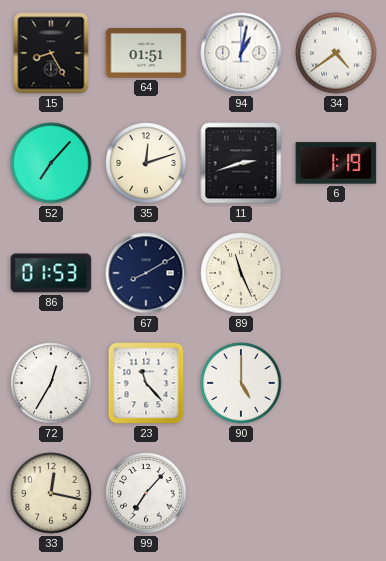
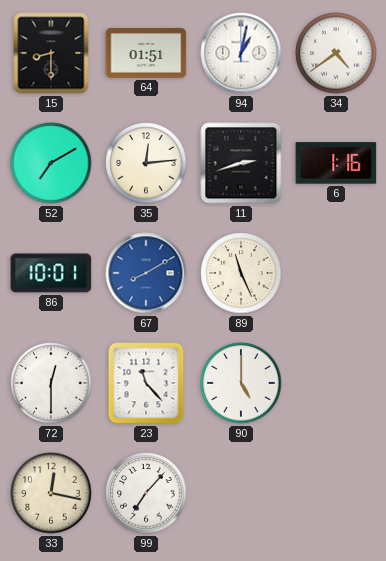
15: 8:25 -> 8:30 (51, 53)
52: 7:07 -> 7:10 (51, 163)
35: 12:12 -> 12:14 (146, 163)
6: 1:19 -> 1:16 (336, 163)
86: 01:53 -> 10:01 (51, 273)
67 dial: navy -> blue (146, 273)
72: 12:35 -> 12:30 (51, 383)
